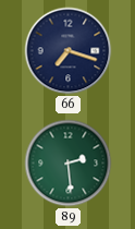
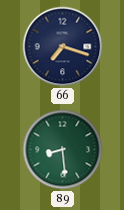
89: 2:29 -> 8:29 (63, 150)
